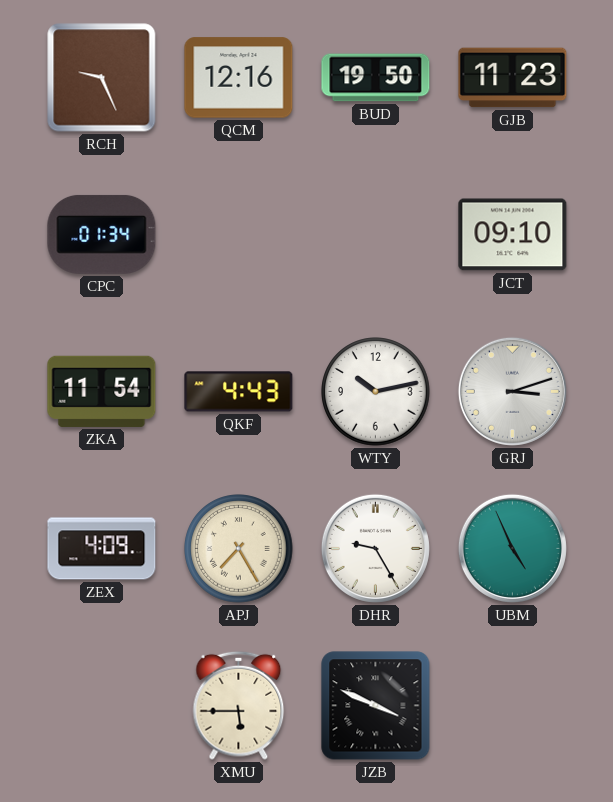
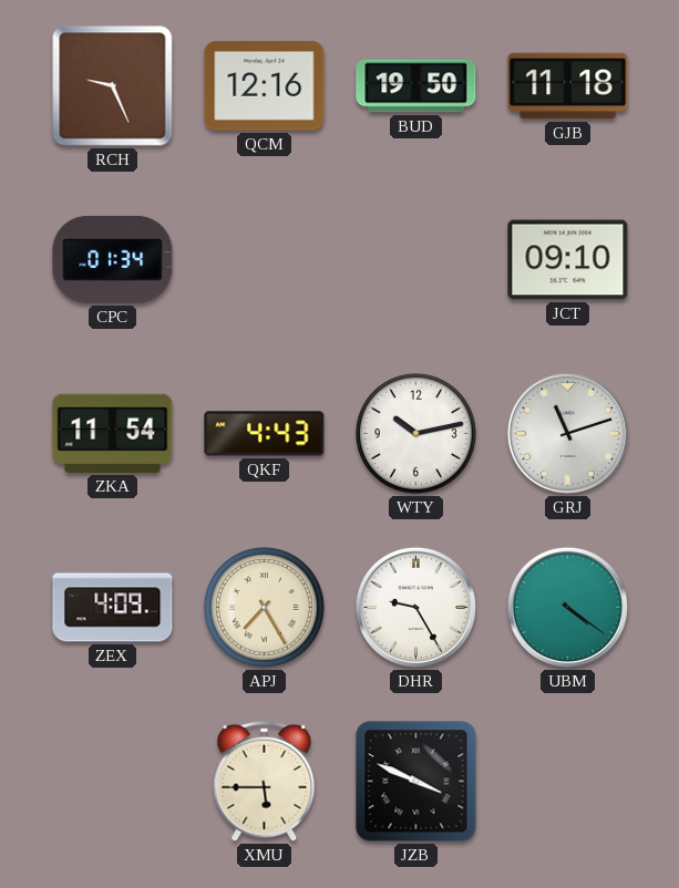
GJB: 11:23 -> 11:18 (568, 86)
GRJ: 3:12 -> 11:12 (567, 433)
UBM: 4:56 -> 4:21 (567, 607)
